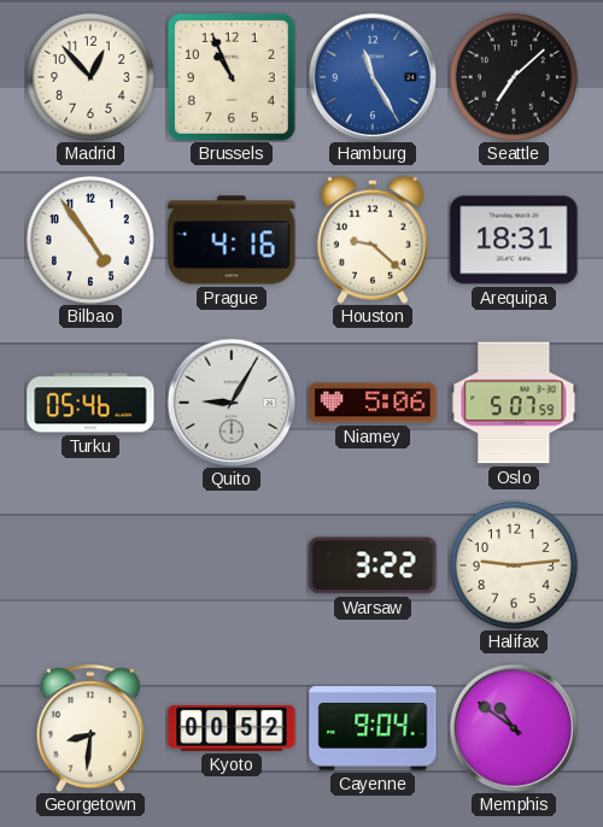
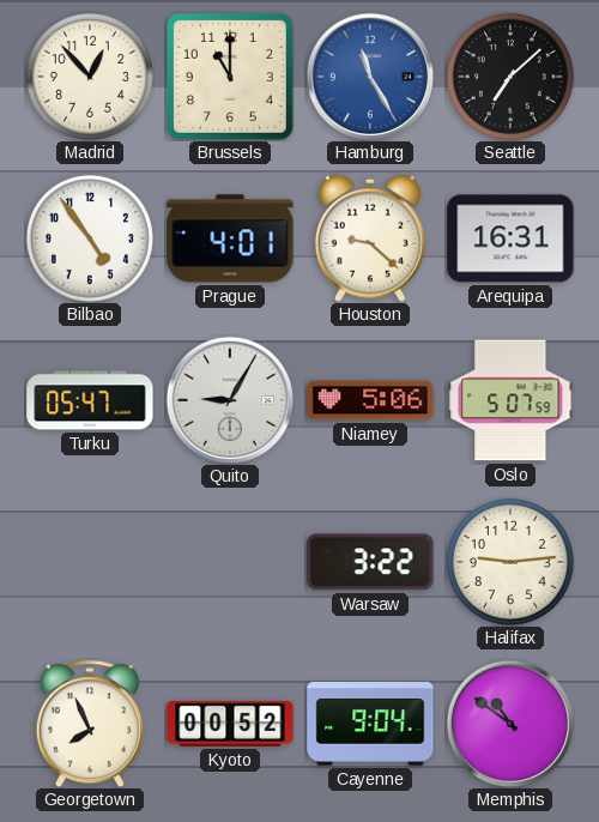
Brussels: 10:56 -> 11:00 (230, 77)
Prague: 4:16 -> 4:01 (230, 238)
Arequipa: 18:31 -> 16:31 (510, 238)
Turku: 05:46 -> 05:47 (90, 400)
Georgetown: 8:31 -> 7:56 (90, 724)
